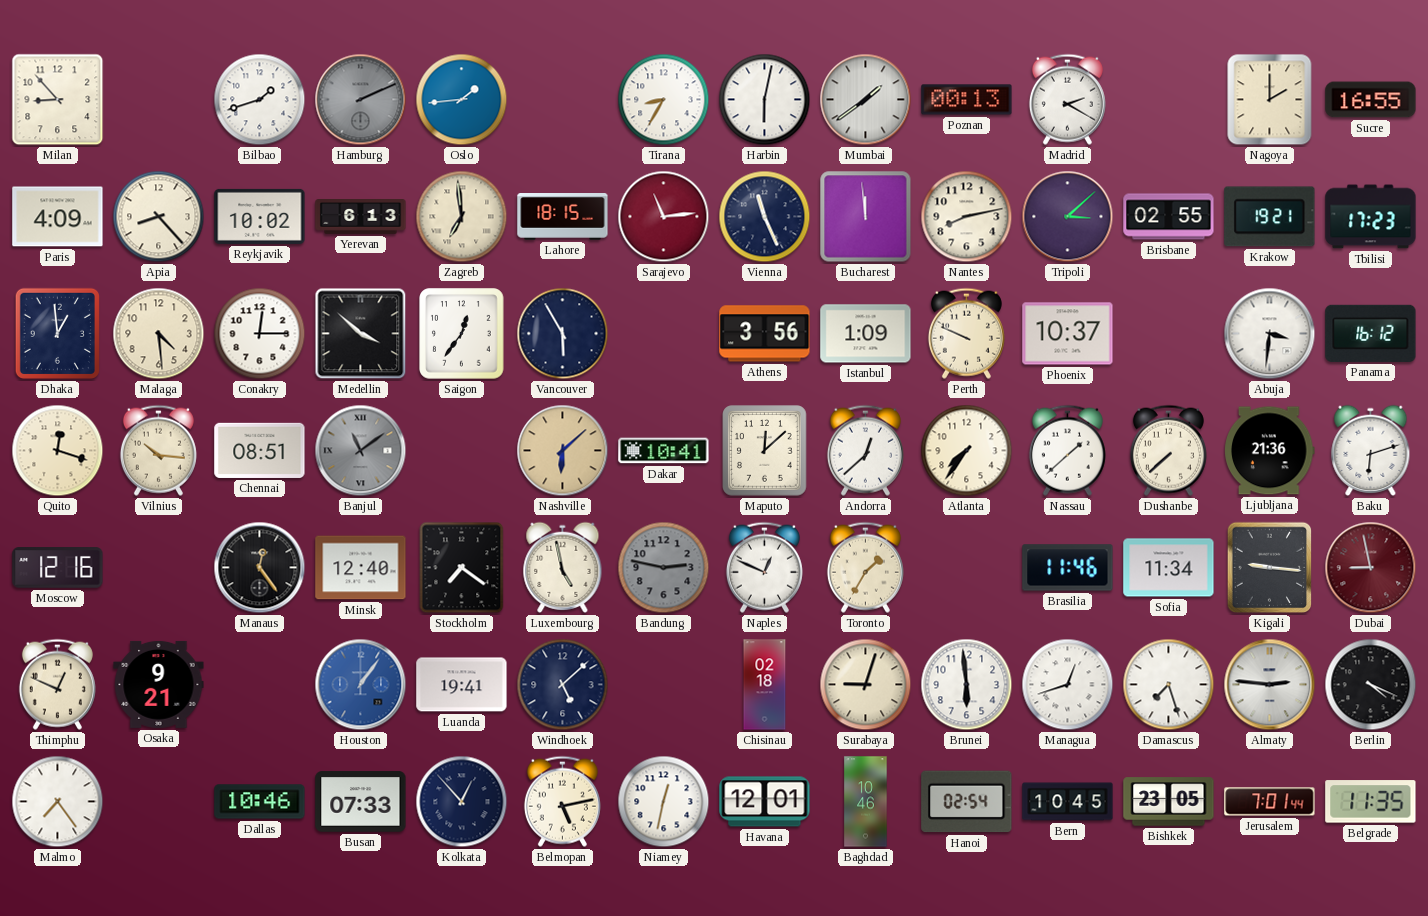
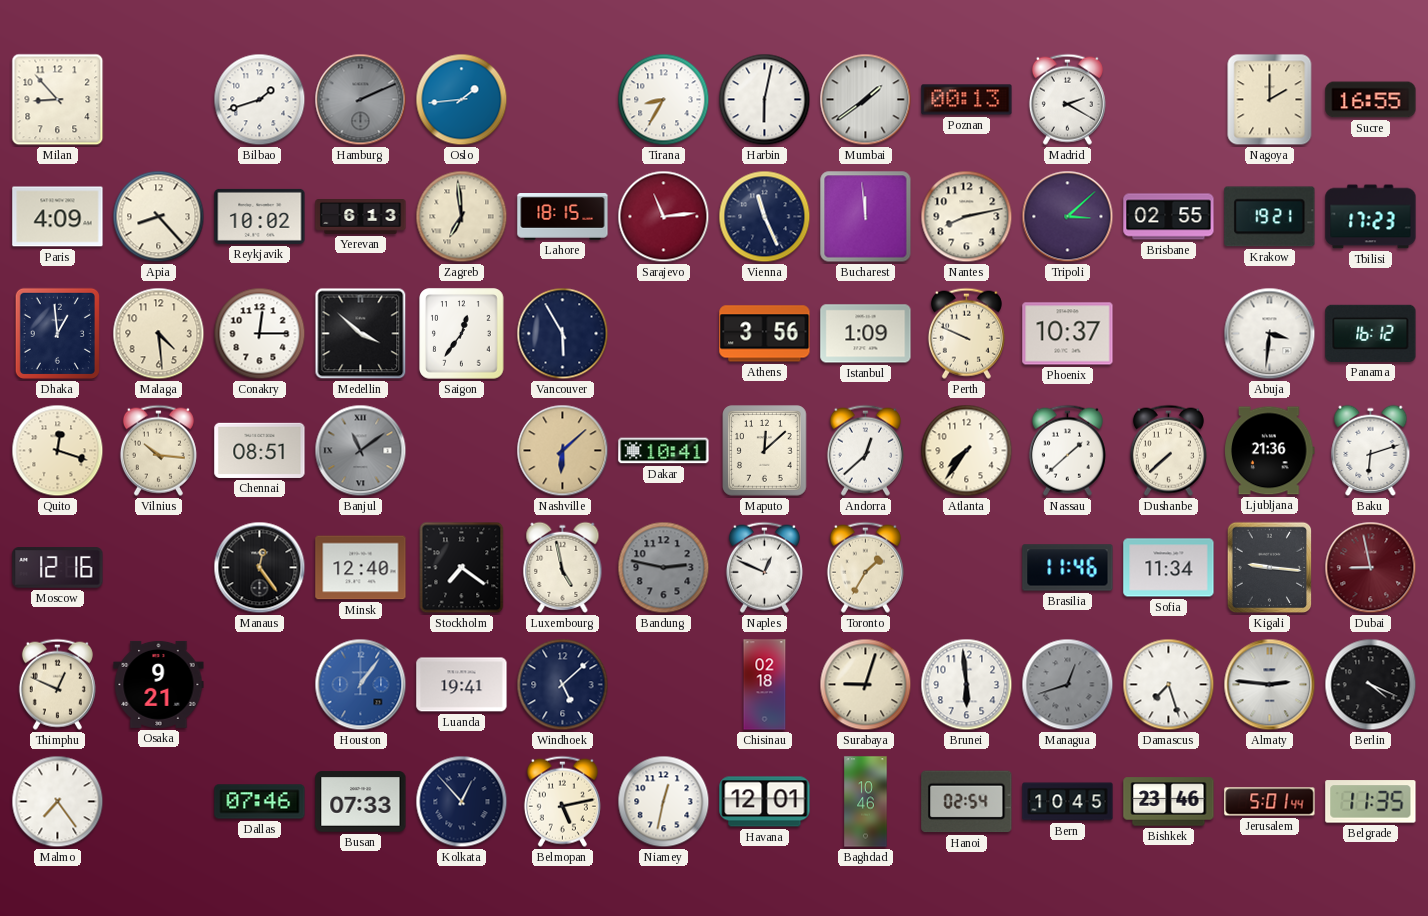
Managua dial: white -> grey (1068, 685)
Dallas: 10:46 -> 07:46 (260, 802)
Bishkek: 23:05 -> 23:46 (1169, 802)
Jerusalem: 7:01 -> 5:01 (1270, 802)
